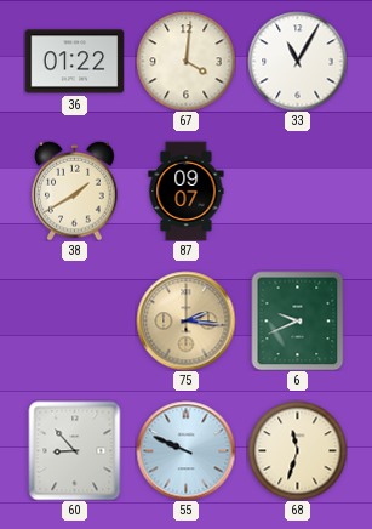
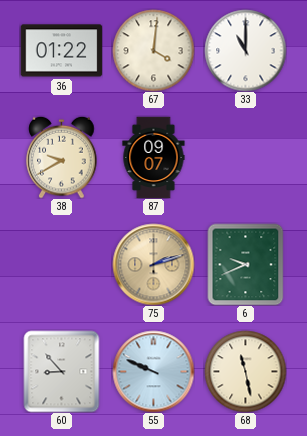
33: 11:05 -> 11:00 (245, 50)
38: 1:40 -> 9:40 (62, 157)
75: 2:16 -> 2:12 (153, 264)
68: 11:33 -> 11:28 (245, 371)
